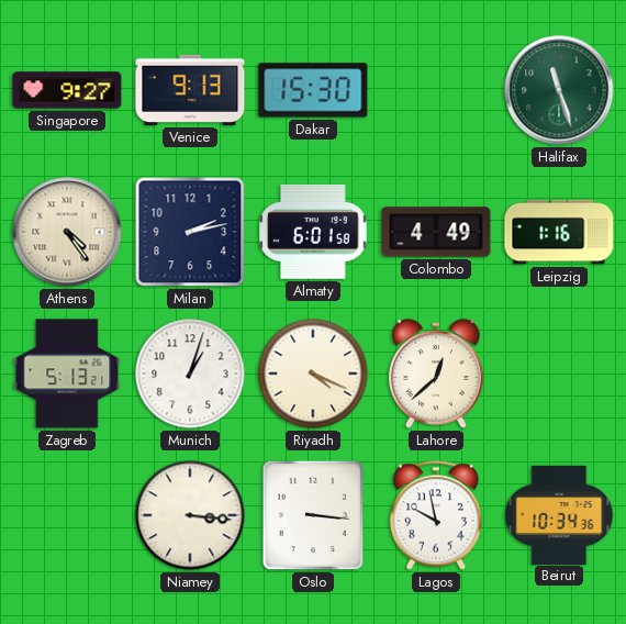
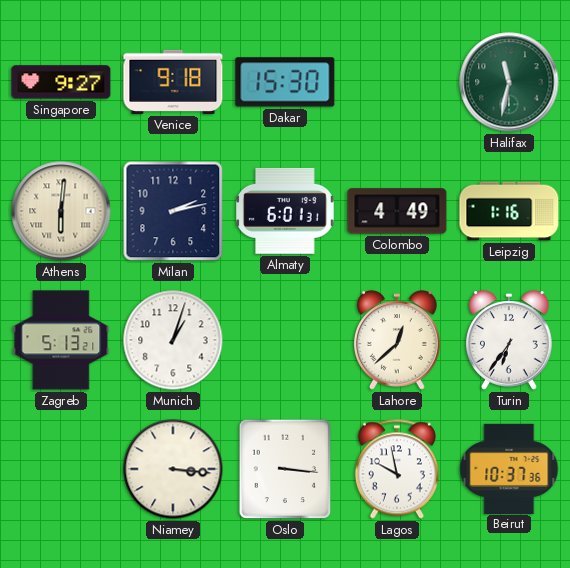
Venice: 9:13 -> 9:18 (173, 82)
Halifax: 11:27 -> 11:32 (509, 82)
Athens: 4:24 -> 6:01 (61, 211)
Almaty: 6:01:58 -> 6:01:31 (286, 211)
Riyadh: 4:19 -> none (313, 374)
Turin: none -> 6:36 (510, 340)
Beirut: 10:34 -> 10:37 (509, 468)
